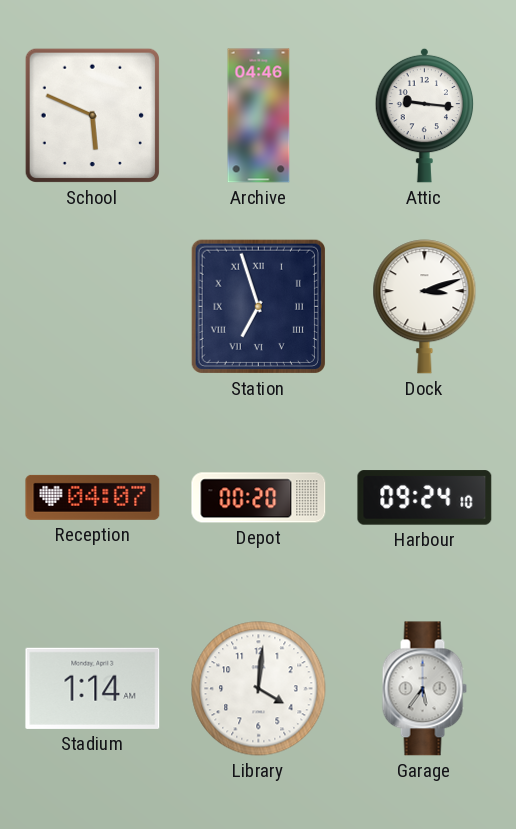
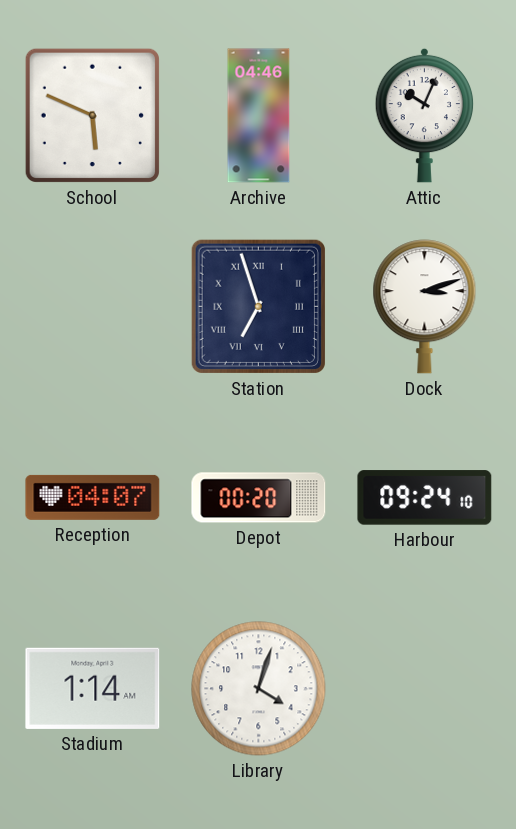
Attic: 9:16 -> 10:04 (425, 115)
Library: 4:01 -> 4:03 (259, 689)
Garage: 5:36 -> none (424, 689)
